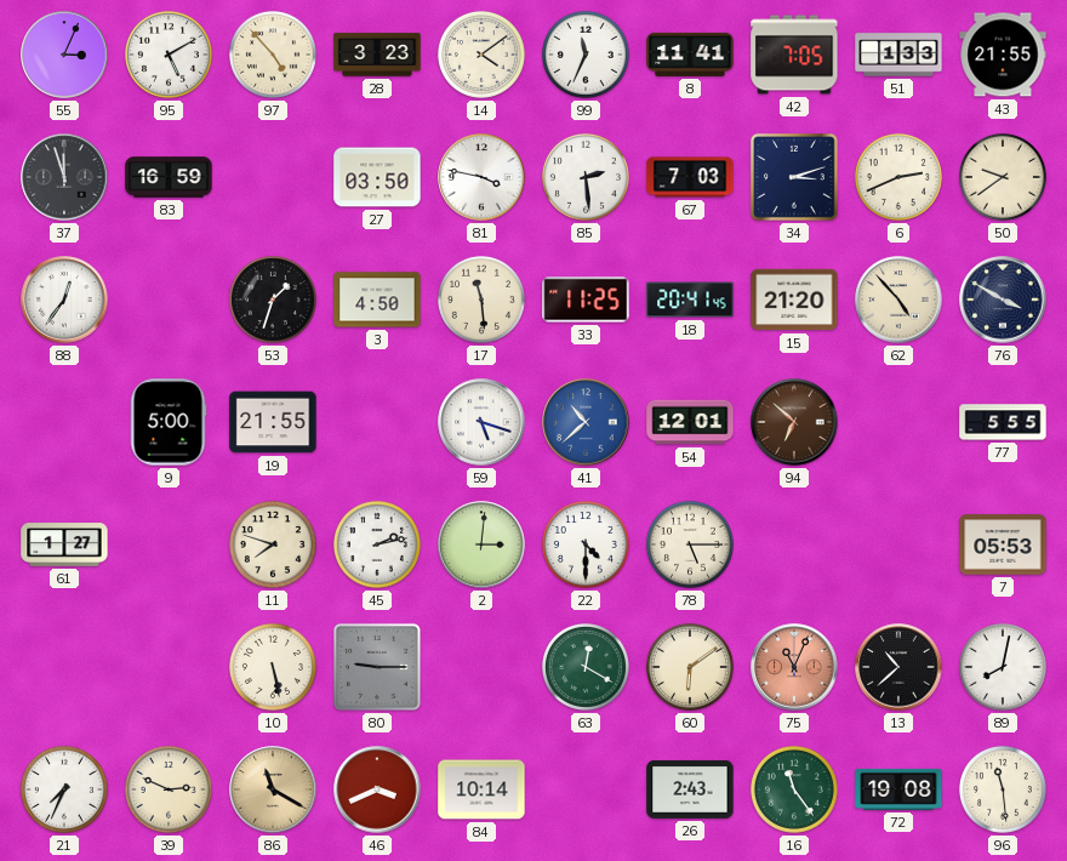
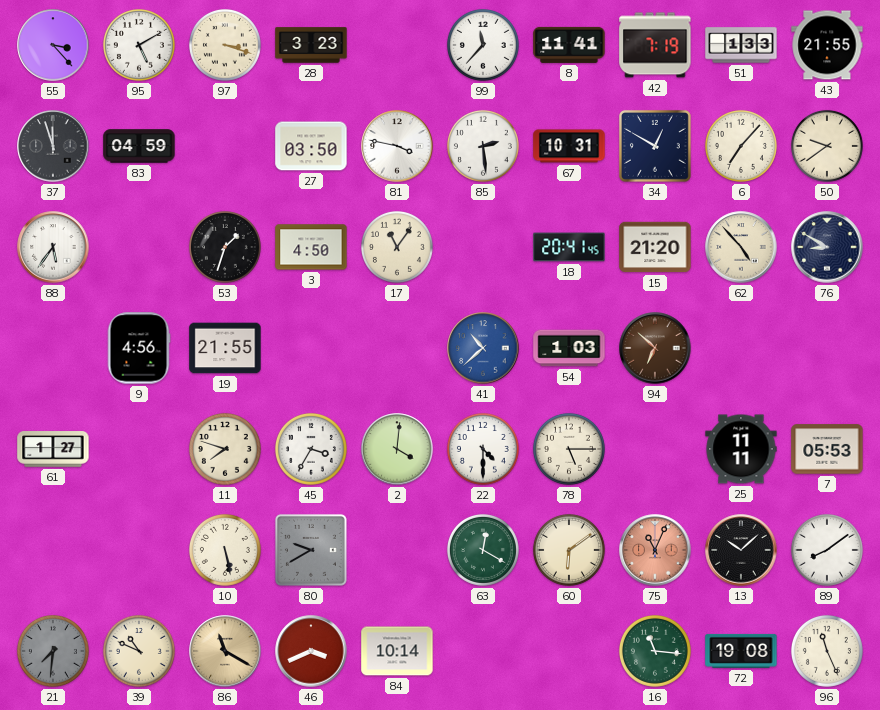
55: 3:04 -> 3:23 (53, 45)
97: 4:53 -> 3:18 (225, 45)
14: 4:09 -> none (481, 55)
99: 11:34 -> 11:37 (483, 45)
42: 7:05 -> 7:19 (655, 45)
83: 16:59 -> 04:59 (139, 146)
67: 7:03 -> 10:31 (569, 146)
34: 3:12 -> 12:50 (655, 146)
6: 2:41 -> 7:07 (741, 146)
88: 12:36 -> 5:36 (53, 247)
17: 11:29 -> 11:06 (397, 247)
33: 11:25 -> none (586, 300)
76: 3:50 -> 8:50 (827, 247)
9: 5:00 -> 4:56 (139, 348)
59: 5:18 -> none (481, 422)
54: 12:01 -> 1:03 (569, 348)
77: 5:55 -> none (1003, 422)
45: 2:13 -> 3:35 (311, 449)
2: 3:01 -> 4:01 (397, 449)
25: none -> 11:11 (741, 449)
80: 9:15 -> 9:40 (311, 550)
13: 10:38 -> 10:08 (741, 550)
89: 8:02 -> 8:09 (827, 550)
21: 7:34 -> 7:31 (53, 651)
21 dial: white -> grey (53, 651)
39: 2:49 -> 10:49 (139, 651)
26: 2:43 -> none (690, 789)
16: 11:24 -> 11:16 (655, 651)
96: 11:29 -> 11:26 (827, 651)
